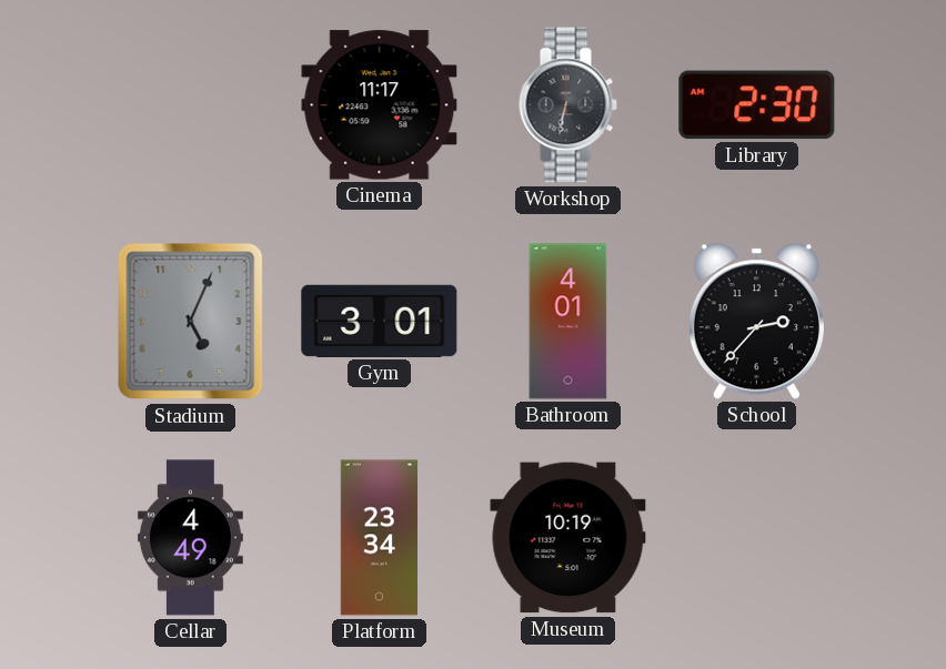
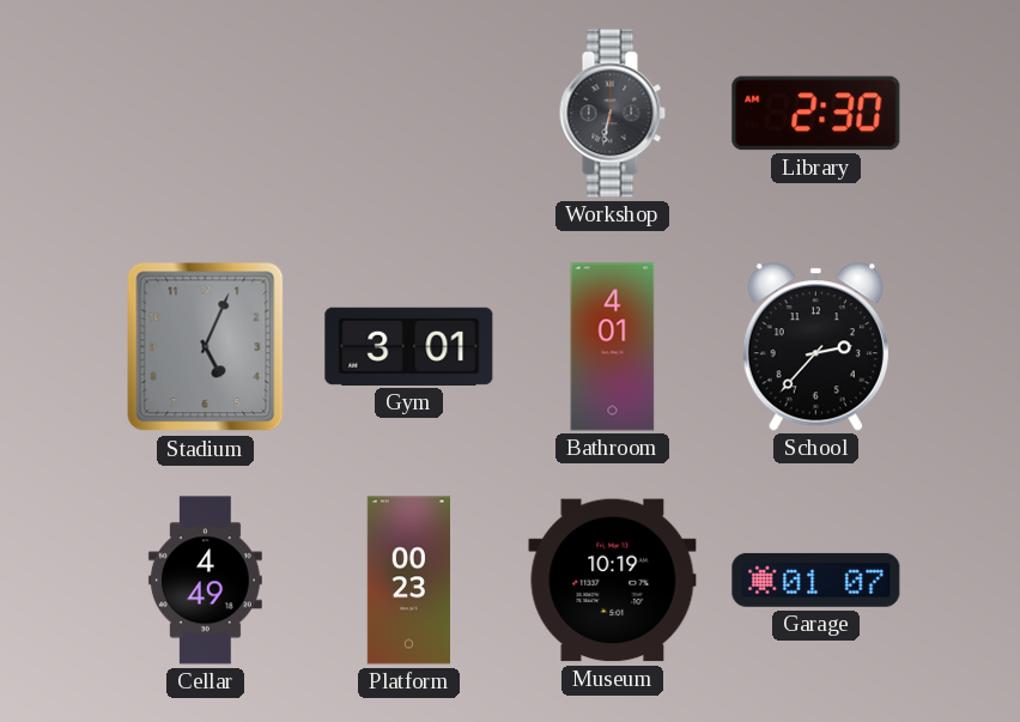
Cinema: 11:17 -> none (380, 105)
Platform: 23:34 -> 00:23 (408, 581)
Garage: none -> 01:07 (816, 580)
